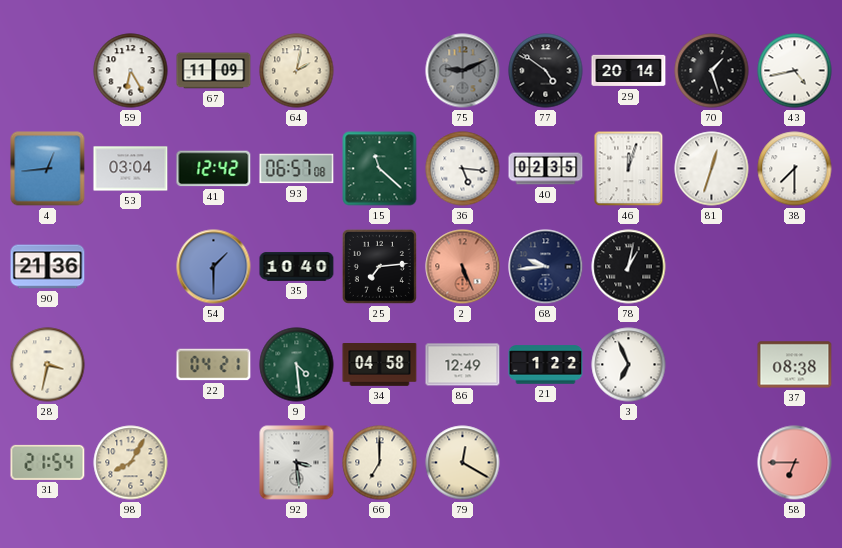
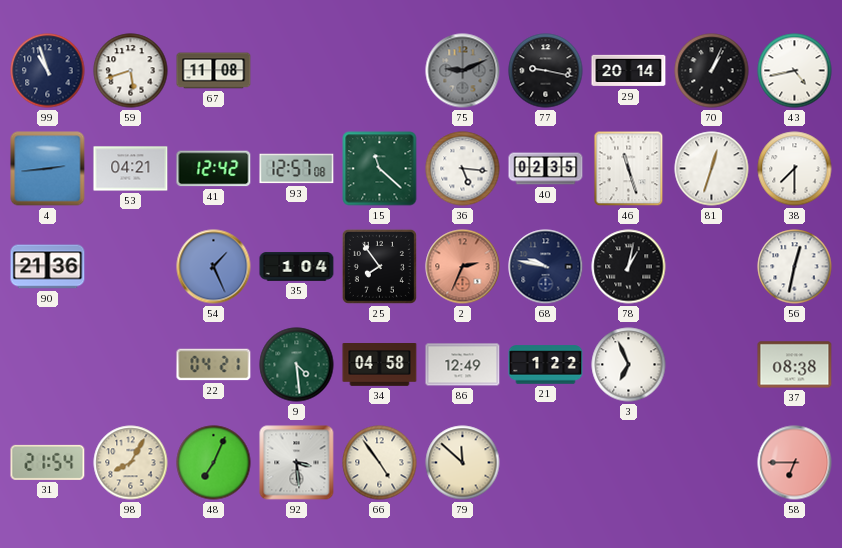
99: none -> 10:57 (48, 71)
59: 6:25 -> 5:42 (131, 71)
67: 11:09 -> 11:08 (214, 71)
64: 2:02 -> none (297, 71)
77: 4:51 -> 9:17 (546, 71)
70: 1:27 -> 1:04 (712, 71)
4: 12:44 -> 2:44 (48, 169)
53: 03:04 -> 04:21 (131, 169)
93: 06:57 -> 12:57 (297, 169)
46: 12:03 -> 11:27 (629, 169)
54: 1:30 -> 1:26 (214, 267)
35: 10:40 -> 1:04 (297, 267)
25: 7:14 -> 7:54 (379, 266)
2: 5:26 -> 2:34 (463, 267)
68: 9:44 -> 9:47 (546, 267)
56: none -> 12:32 (795, 267)
28: 3:32 -> none (48, 365)
48: none -> 7:04 (214, 463)
66: 7:00 -> 4:54 (380, 463)
79: 12:20 -> 11:52 (463, 463)
